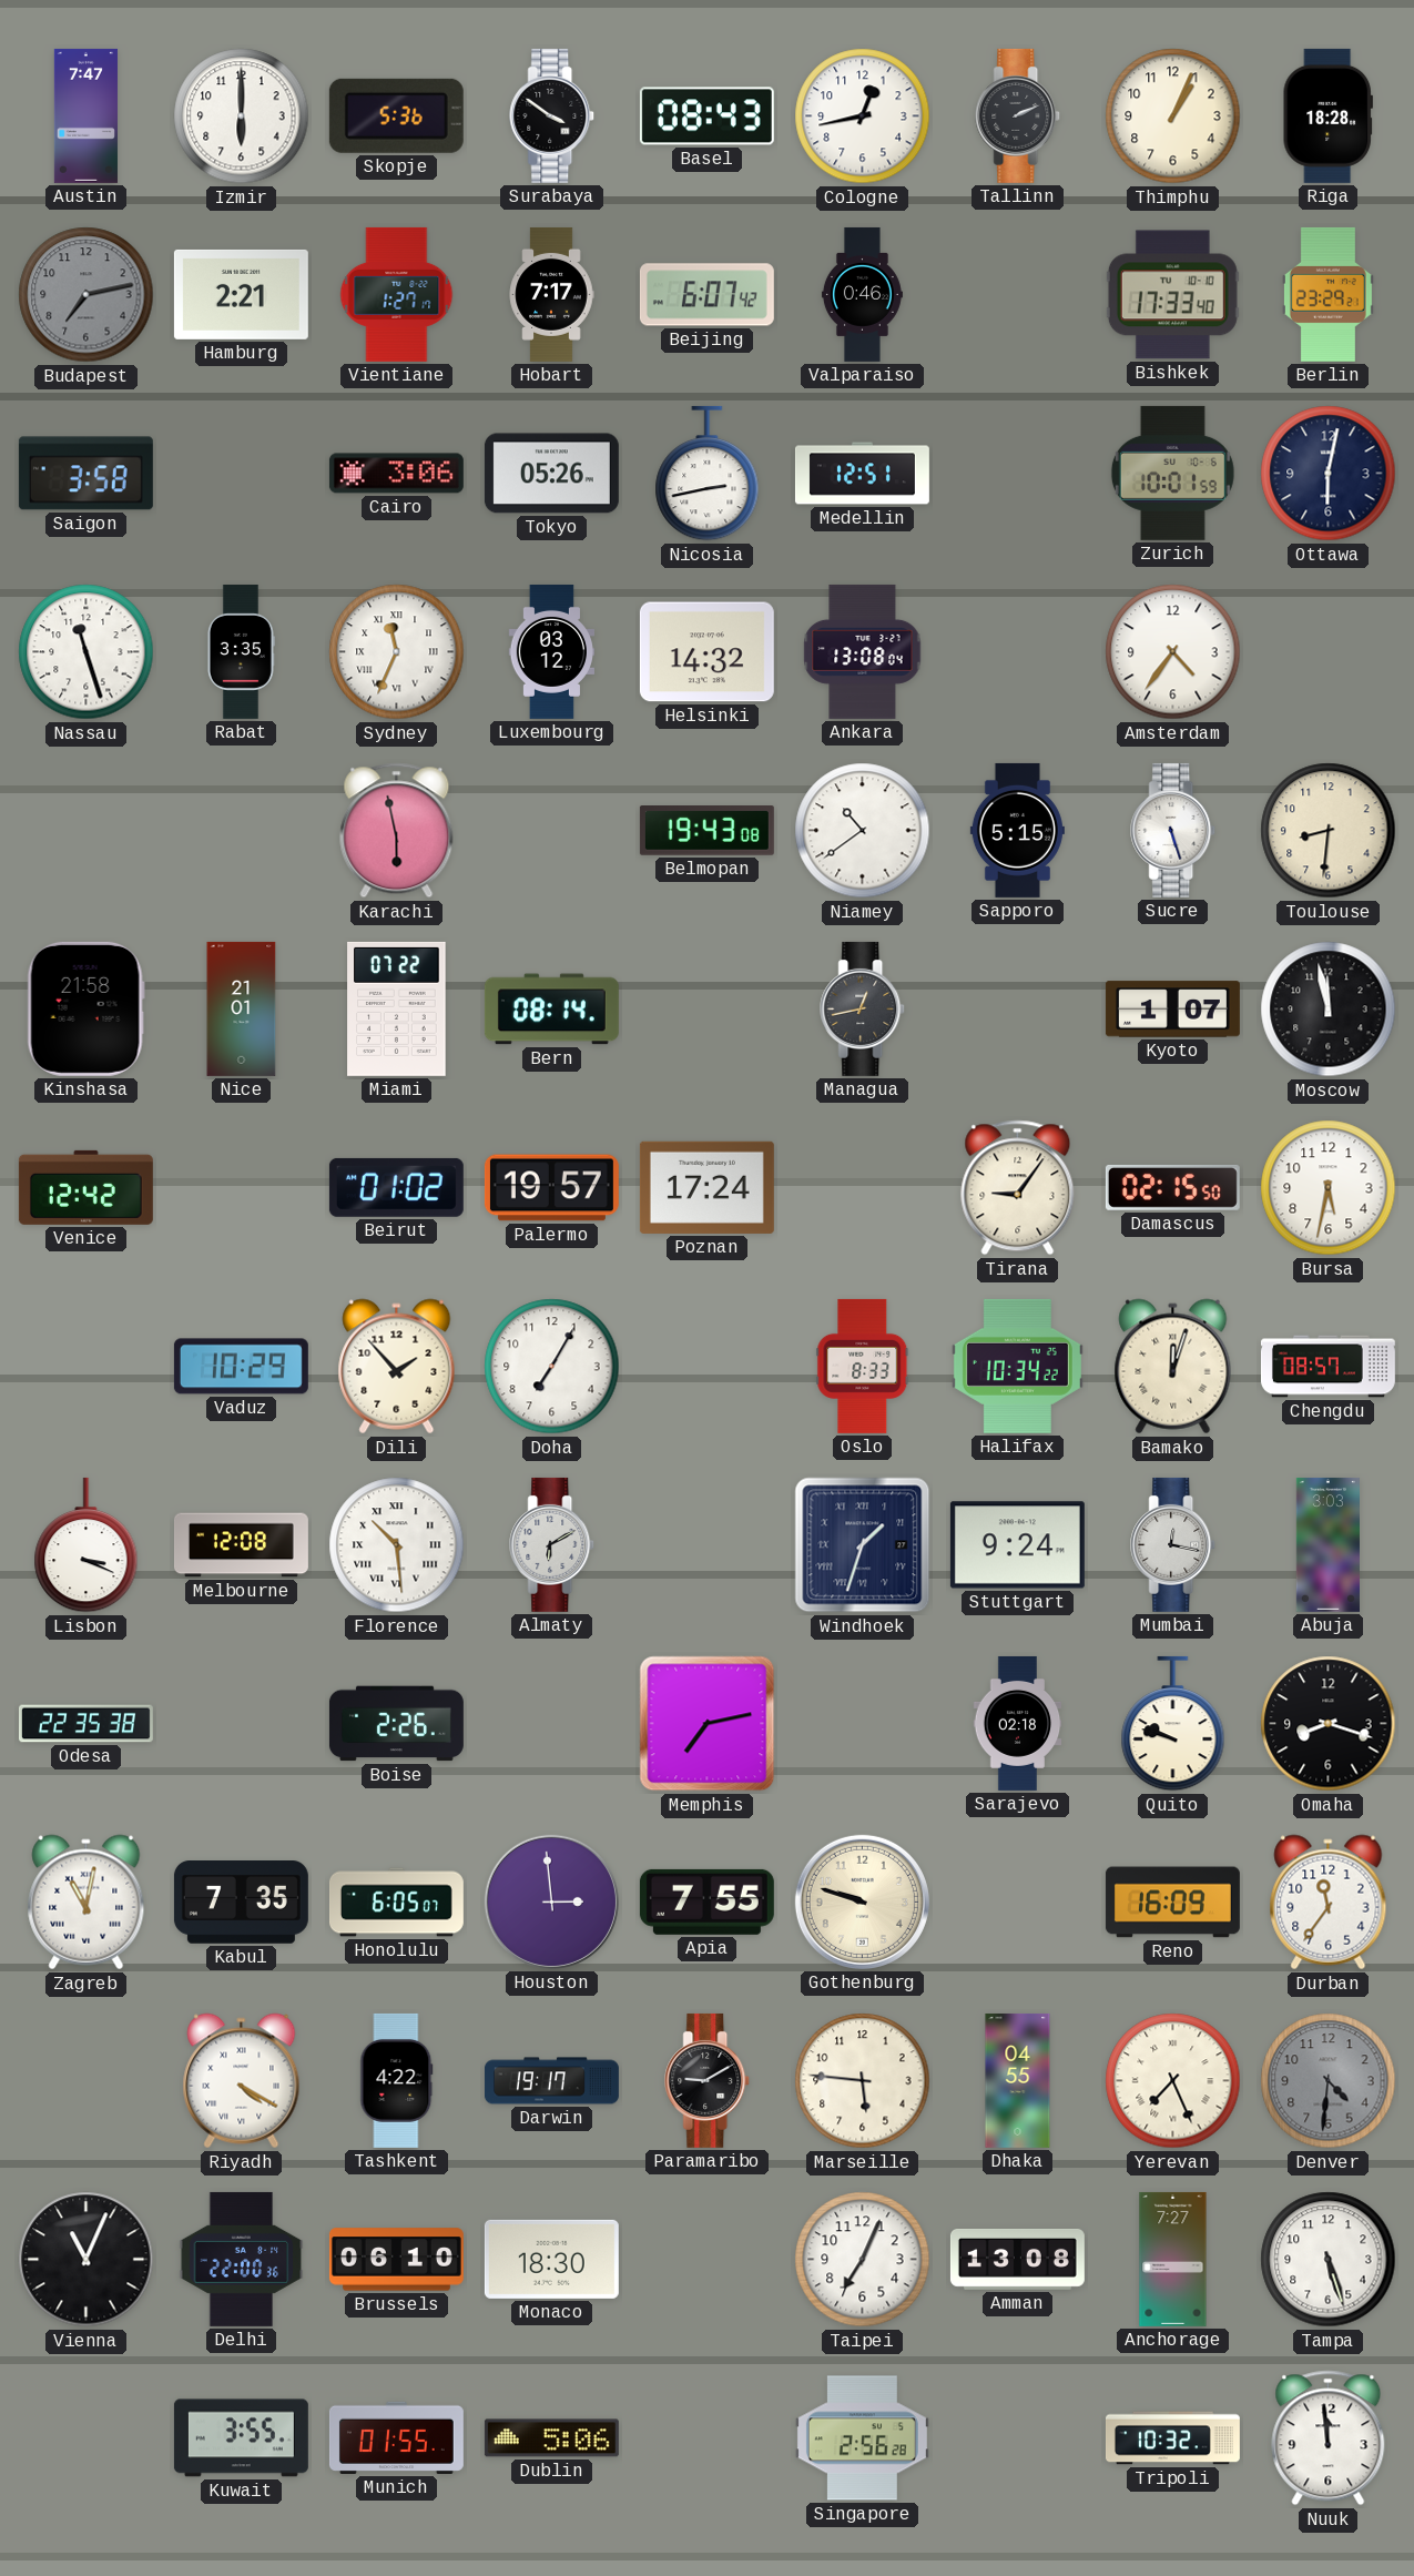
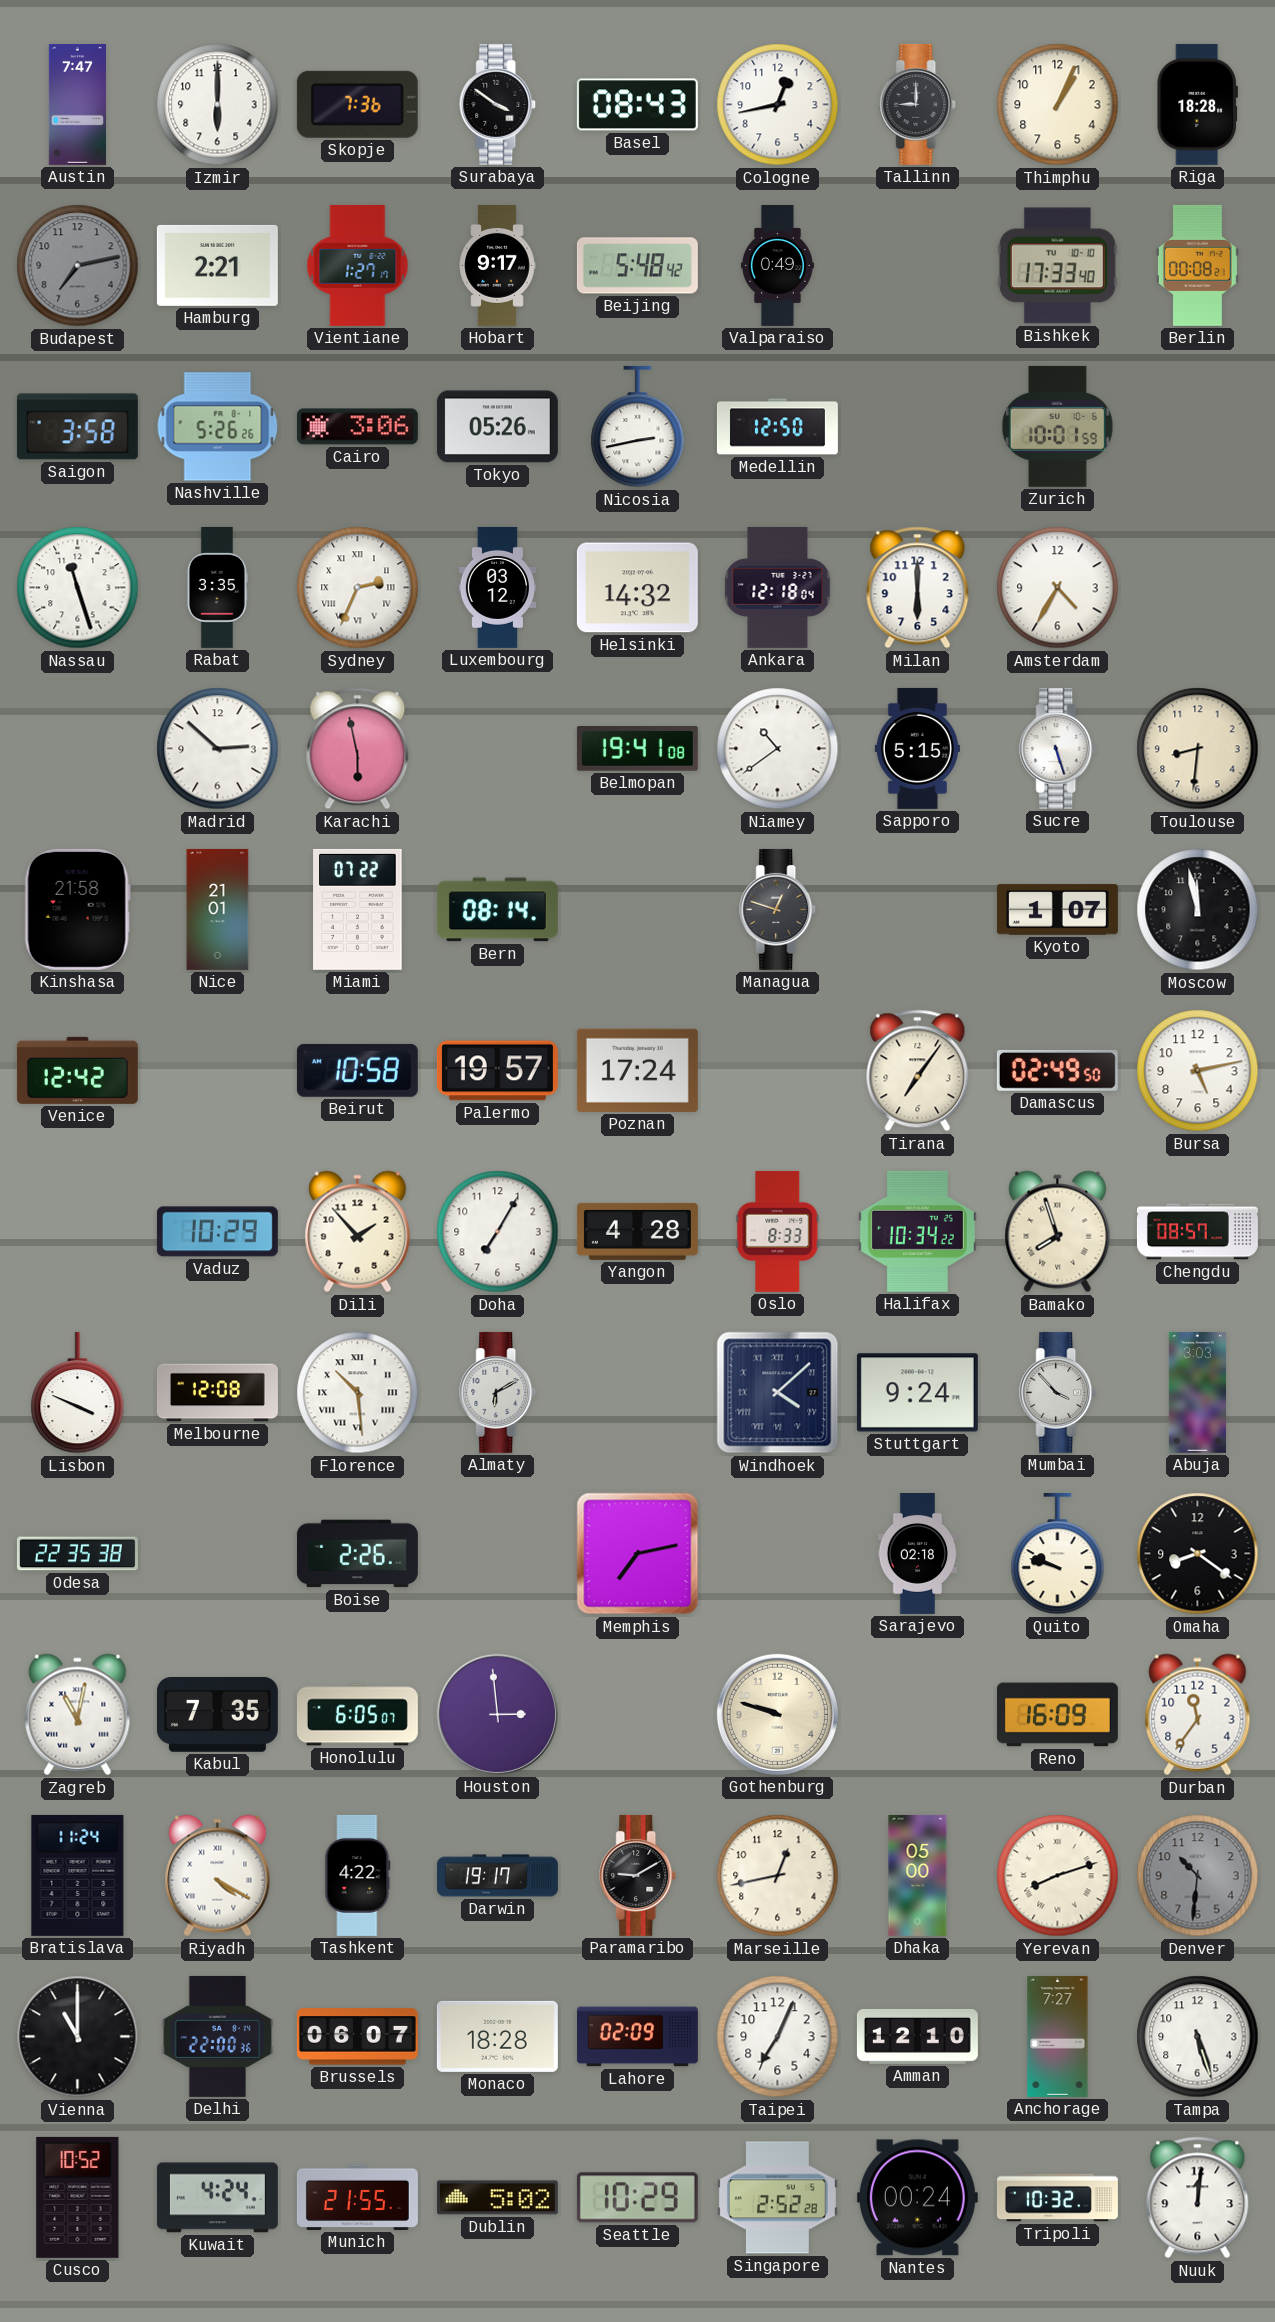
Skopje: 5:36 -> 7:36 (357, 104)
Tallinn: 2:11 -> 9:00 (918, 104)
Hobart: 7:17 -> 9:17 (497, 265)
Beijing: 6:07 -> 5:48 (637, 266)
Valparaiso: 0:46 -> 0:49 (777, 265)
Berlin: 23:29 -> 00:08 (1197, 265)
Nashville: none -> 5:26 (218, 427)
Medellin: 12:51 -> 12:50 (777, 427)
Ottawa: 6:02 -> none (1329, 474)
Sydney: 11:34 -> 2:34 (358, 588)
Ankara: 13:08 -> 12:18 (778, 587)
Milan: none -> 6:00 (918, 588)
Amsterdam: 4:36 -> 4:35 (1058, 588)
Madrid: none -> 2:52 (218, 749)
Belmopan: 19:43 -> 19:41 (637, 749)
Managua: 12:43 -> 12:48 (778, 909)
Beirut: 01:02 -> 10:58 (357, 1070)
Tirana: 9:06 -> 7:06 (918, 1071)
Damascus: 02:15 -> 02:49 (1057, 1070)
Bursa: 5:32 -> 5:13 (1198, 1071)
Yangon: none -> 4:28 (637, 1231)
Bamako: 12:03 -> 7:57 (1058, 1232)
Lisbon: 3:19 -> 3:49 (78, 1393)
Windhoek: 1:33 -> 4:08 (778, 1393)
Mumbai: 12:17 -> 3:53 (1058, 1392)
Omaha: 8:18 -> 8:21 (1198, 1554)
Apia: 7:55 -> none (706, 1901)
Bratislava: none -> 11:24 (78, 1875)
Marseille: 5:46 -> 12:43 (778, 1876)
Dhaka: 04:55 -> 05:00 (918, 1875)
Yerevan: 7:26 -> 8:12 (1058, 1876)
Denver: 4:31 -> 10:31 (1198, 1876)
Vienna: 11:04 -> 11:00 (78, 2037)
Brussels: 06:10 -> 06:07 (357, 2037)
Monaco: 18:30 -> 18:28 (497, 2036)
Lahore: none -> 02:09 (637, 2037)
Amman: 13:08 -> 12:10 (917, 2036)
Cusco: none -> 10:52 (78, 2197)
Kuwait: 3:55 -> 4:24 (217, 2198)
Munich: 01:55 -> 21:55 (357, 2197)
Dublin: 5:06 -> 5:02 (497, 2198)
Seattle: none -> 10:29 (637, 2198)
Singapore: 2:56 -> 2:52 (777, 2198)
Nantes: none -> 00:24 (917, 2198)
Nuuk: 11:59 -> 12:01 (1198, 2198)
